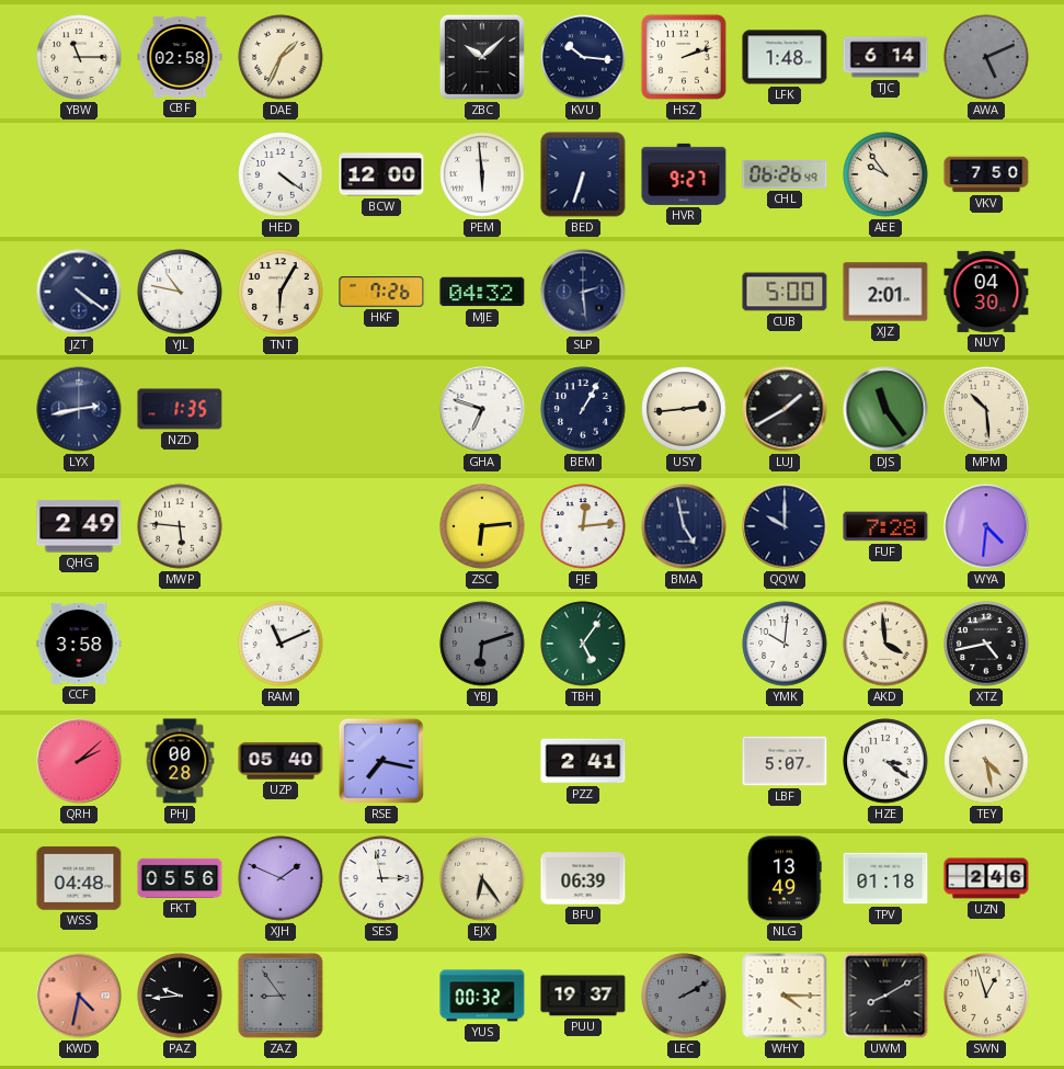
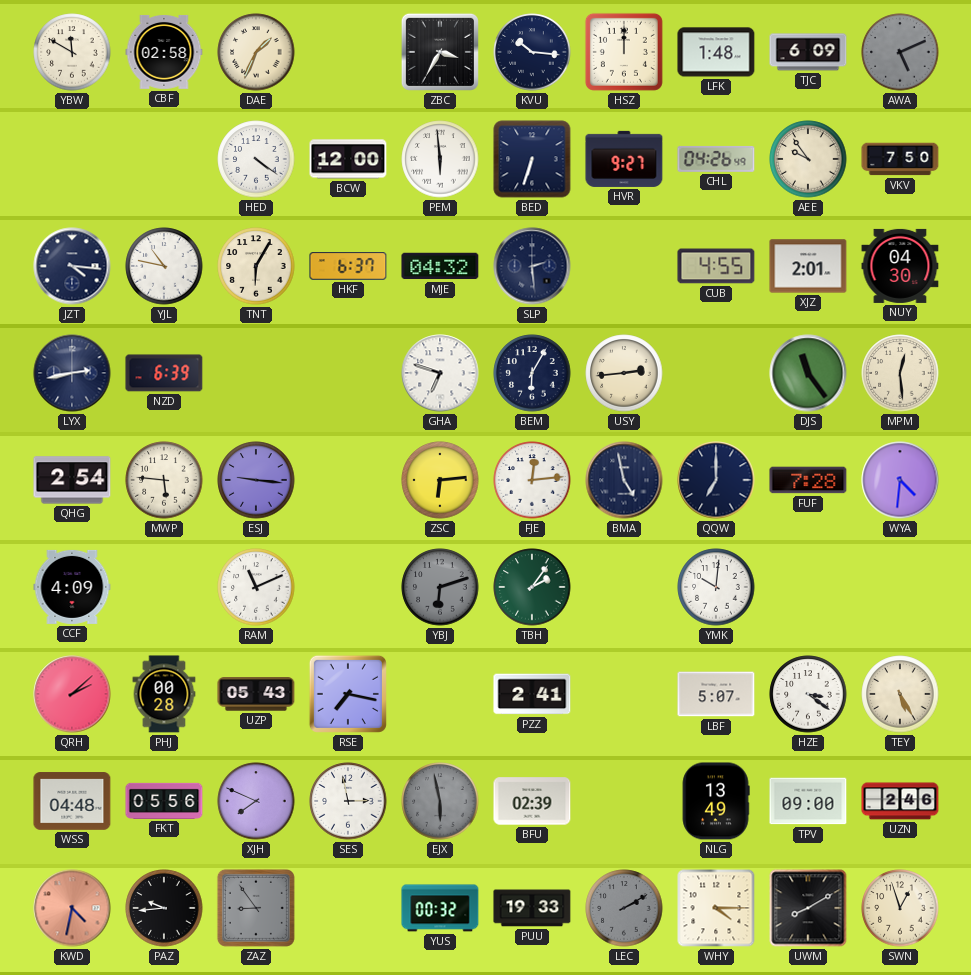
YBW: 11:15 -> 11:50 (72, 52)
ZBC: 10:08 -> 3:35 (440, 52)
HSZ: 2:12 -> 12:00 (624, 52)
TJC: 6:14 -> 6:09 (808, 52)
CHL: 06:26 -> 04:26 (716, 159)
JZT: 4:21 -> 4:16 (72, 266)
HKF: 7:26 -> 6:37 (348, 266)
CUB: 5:00 -> 4:55 (716, 266)
NZD: 1:35 -> 6:39 (164, 373)
BEM: 1:05 -> 6:05 (532, 373)
LUJ: 1:40 -> none (785, 409)
MPM: 10:29 -> 12:29 (900, 373)
QHG: 2:49 -> 2:54 (72, 480)
ESJ: none -> 9:16 (256, 480)
QQW: 10:00 -> 7:00 (716, 480)
CCF: 3:58 -> 4:09 (72, 587)
TBH: 5:06 -> 2:06 (532, 587)
AKD: 3:59 -> none (885, 644)
XTZ: 4:43 -> none (986, 644)
UZP: 05:40 -> 05:43 (256, 694)
TEY: 4:28 -> 5:25 (900, 694)
XJH: 1:49 -> 7:49 (256, 801)
EJX: 6:24 -> 5:58 (440, 801)
EJX dial: cream -> grey (440, 801)
BFU: 06:39 -> 02:39 (532, 801)
TPV: 01:18 -> 09:00 (808, 801)
PUU: 19:37 -> 19:33 (532, 908)
